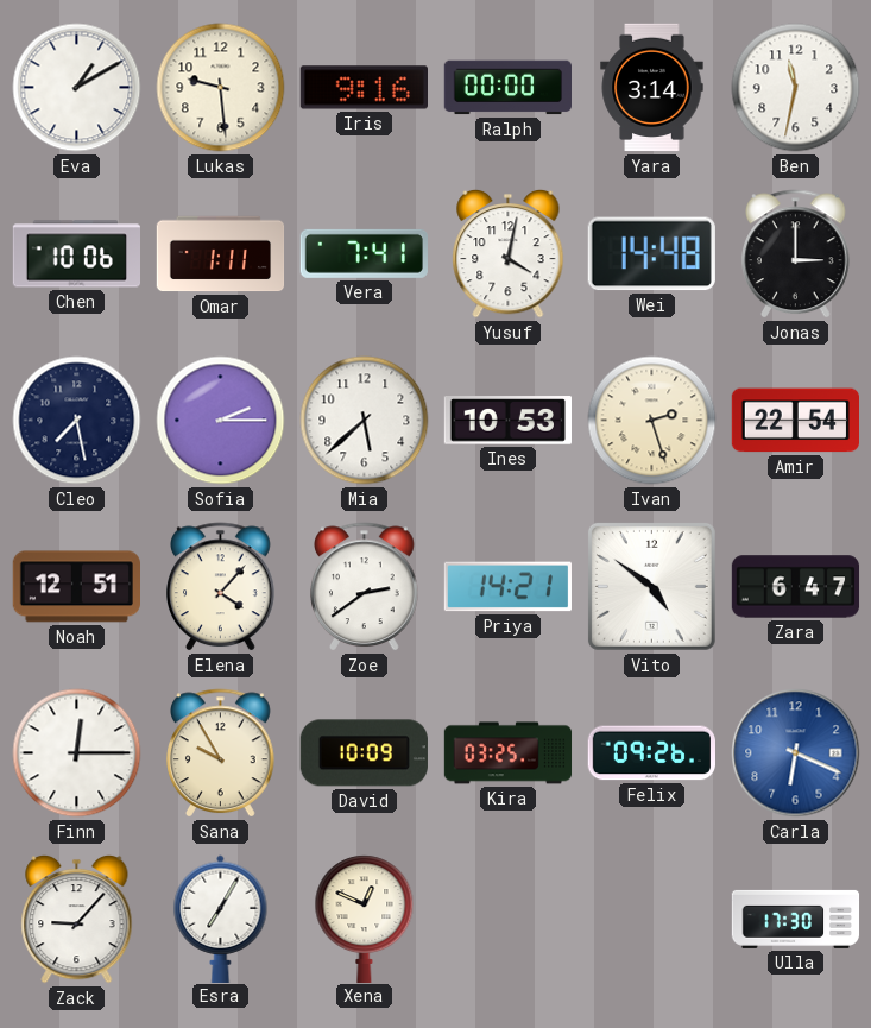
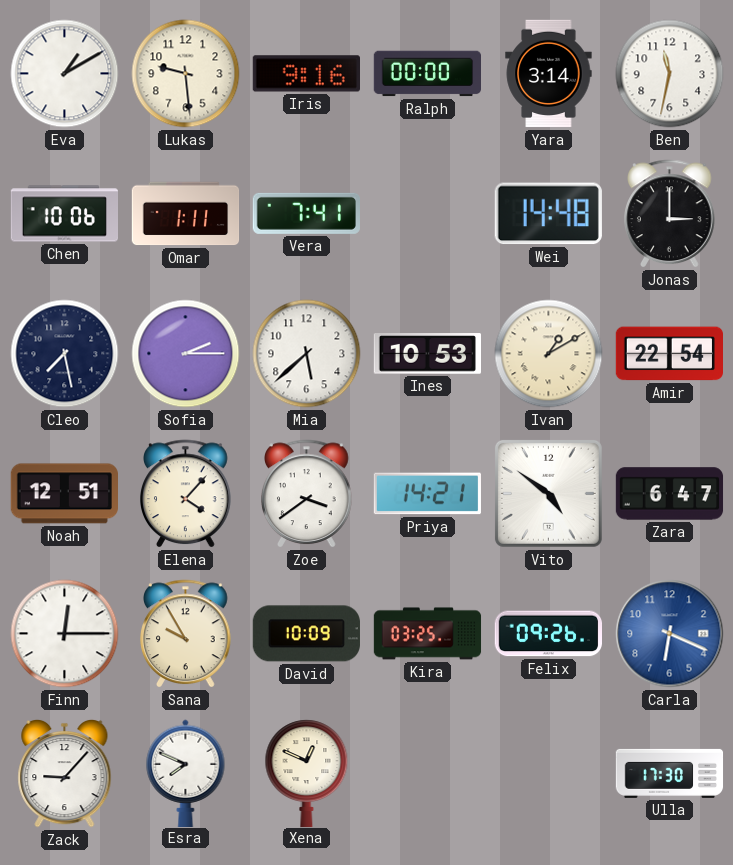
Yusuf: 4:02 -> none (509, 253)
Ivan: 2:27 -> 1:10 (549, 354)
Zoe: 2:39 -> 3:39 (307, 494)
Esra: 7:05 -> 7:49 (186, 773)
